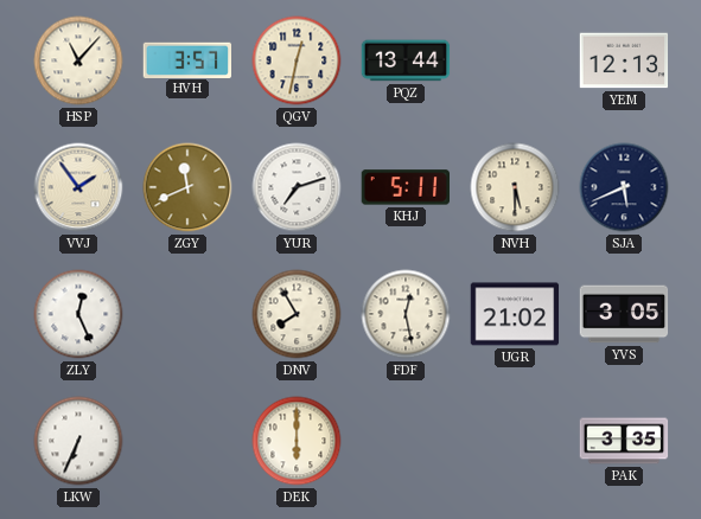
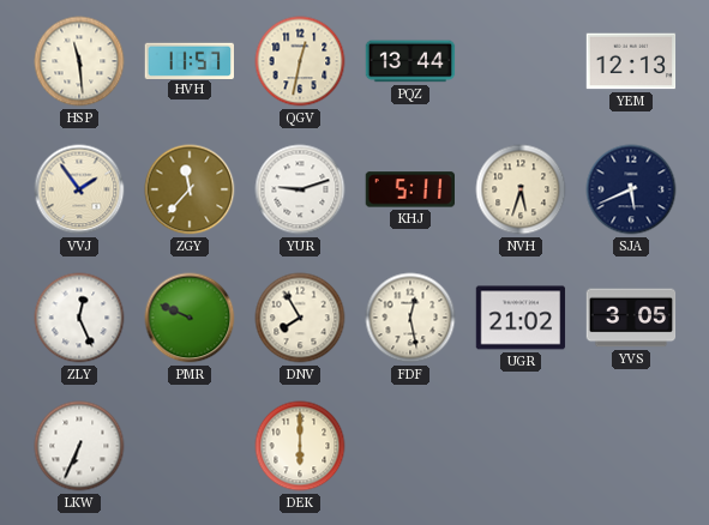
HSP: 11:07 -> 11:29 (79, 61)
HVH: 3:57 -> 11:57 (190, 60)
ZGY: 11:41 -> 11:37 (190, 189)
YUR: 7:12 -> 9:12 (300, 189)
NVH: 5:30 -> 5:33 (521, 189)
PMR: none -> 9:49 (190, 318)
PAK: 3:35 -> none (624, 441)
